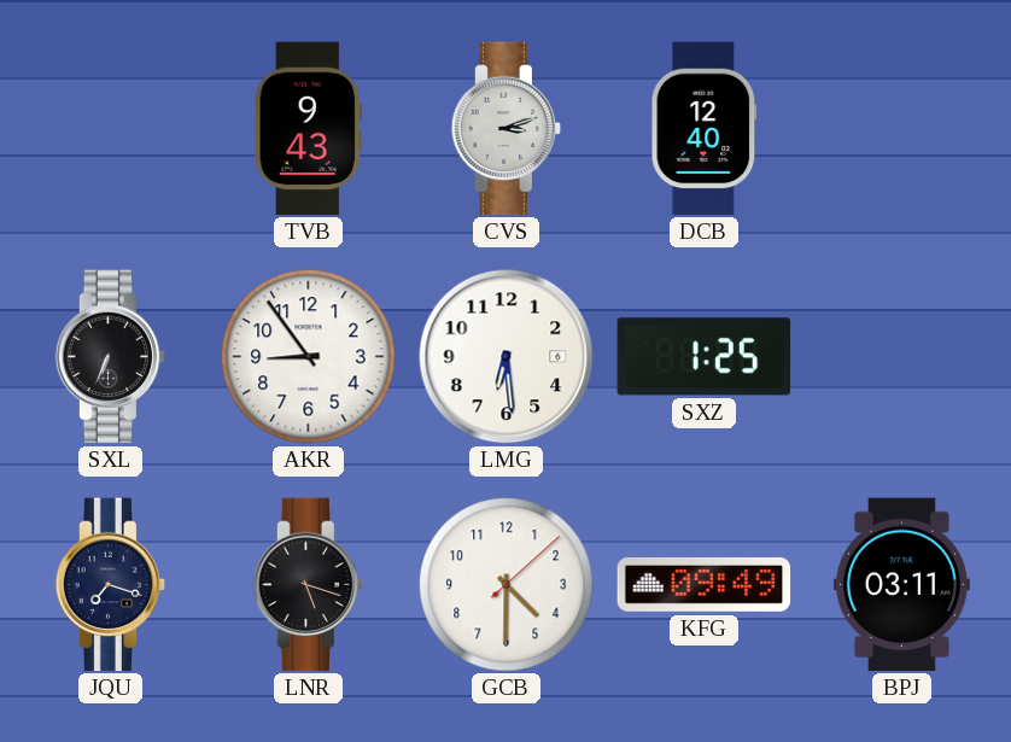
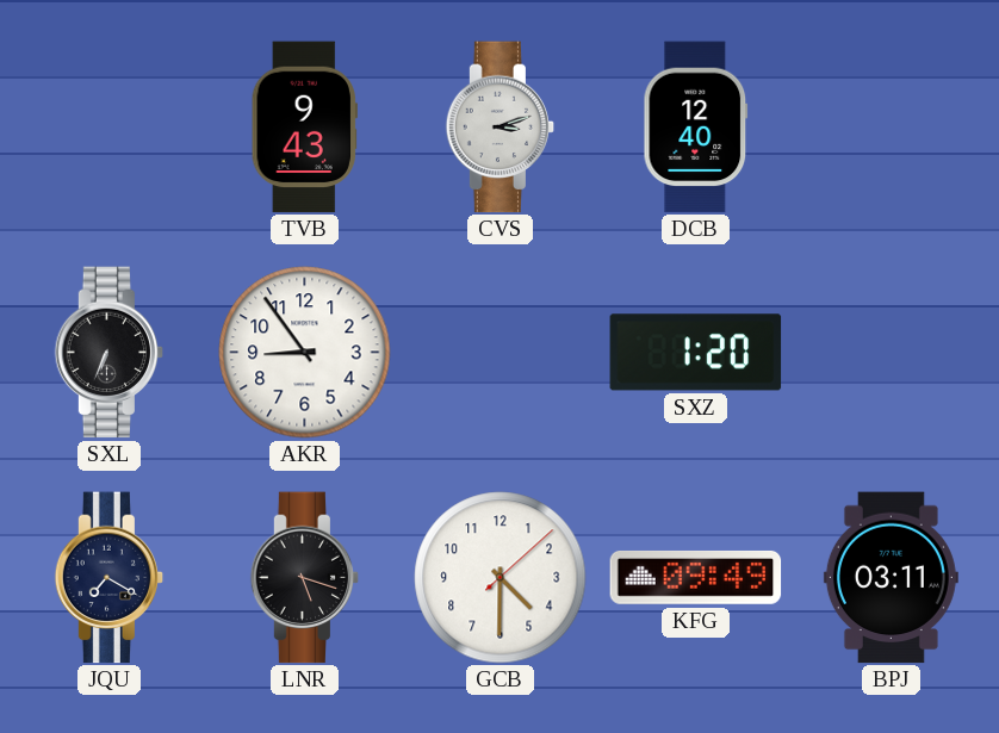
LMG: 6:29 -> none (507, 357)
SXZ: 1:25 -> 1:20 (696, 353)
JQU: 7:18 -> 7:20 (110, 578)
